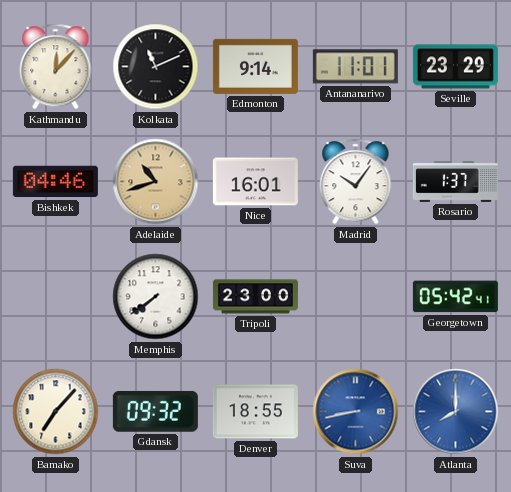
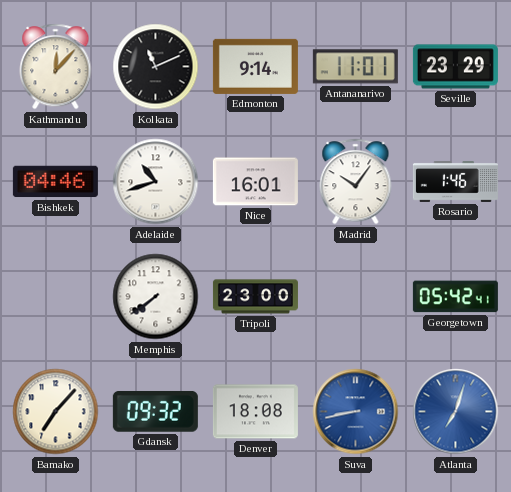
Adelaide dial: champagne -> white (156, 182)
Rosario: 1:37 -> 1:46 (455, 182)
Denver: 18:55 -> 18:08 (255, 412)
Atlanta: 8:00 -> 7:03 (456, 412)
